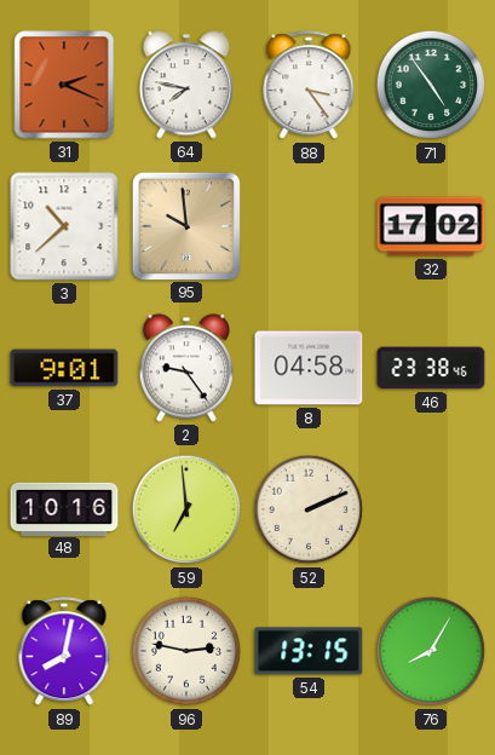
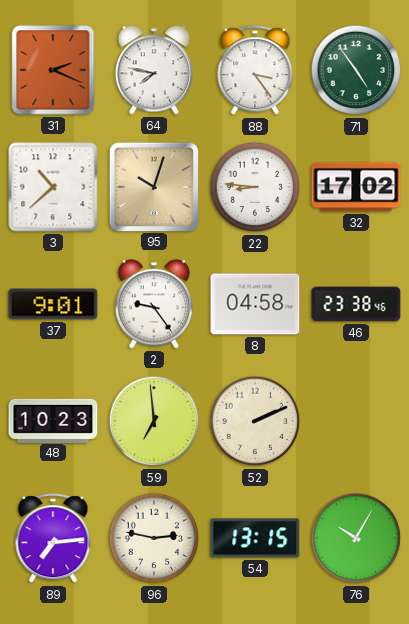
95: 9:59 -> 10:03 (153, 186)
22: none -> 8:46 (255, 187)
48: 10:16 -> 10:23 (53, 420)
89: 8:02 -> 7:14 (53, 539)
76: 8:05 -> 10:05 (356, 538)
